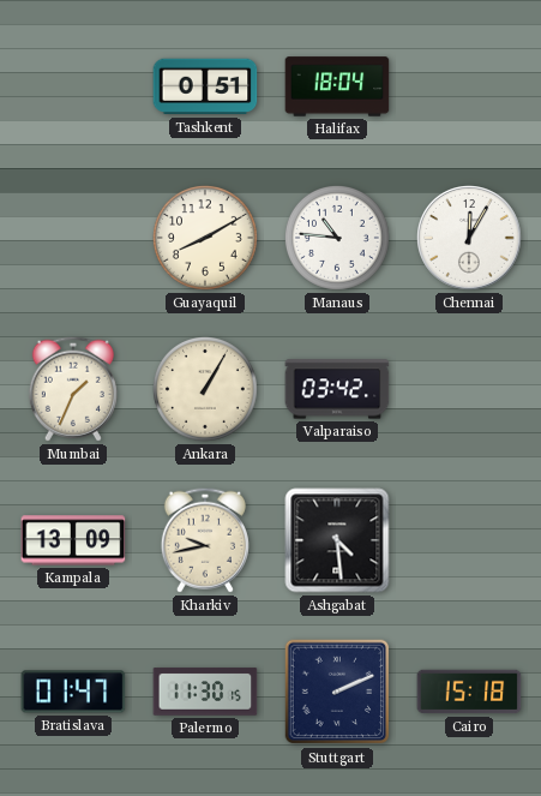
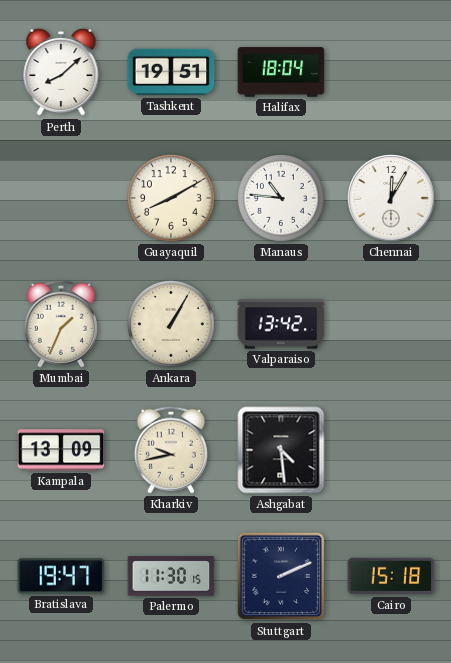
Perth: none -> 8:08 (61, 72)
Tashkent: 0:51 -> 19:51 (171, 72)
Valparaiso: 03:42 -> 13:42 (281, 324)
Bratislava: 01:47 -> 19:47 (61, 576)
